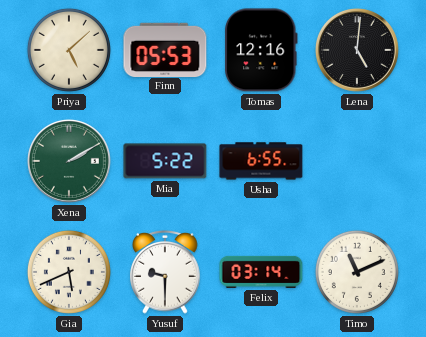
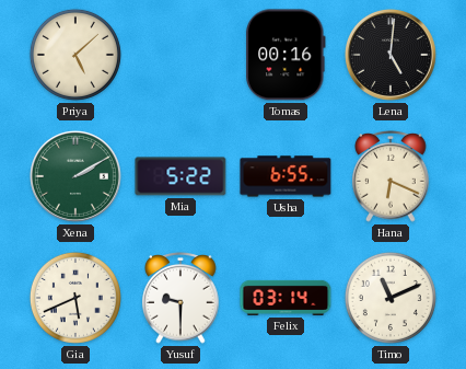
Finn: 05:53 -> none (165, 49)
Tomas: 12:16 -> 00:16 (287, 55)
Hana: none -> 6:19 (391, 177)
